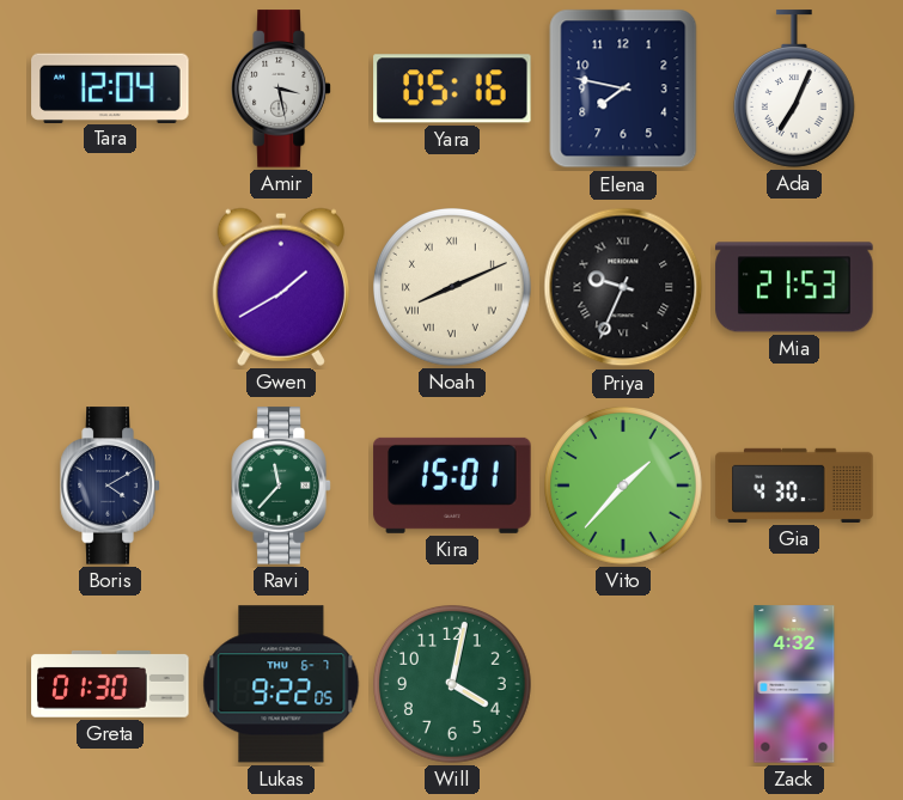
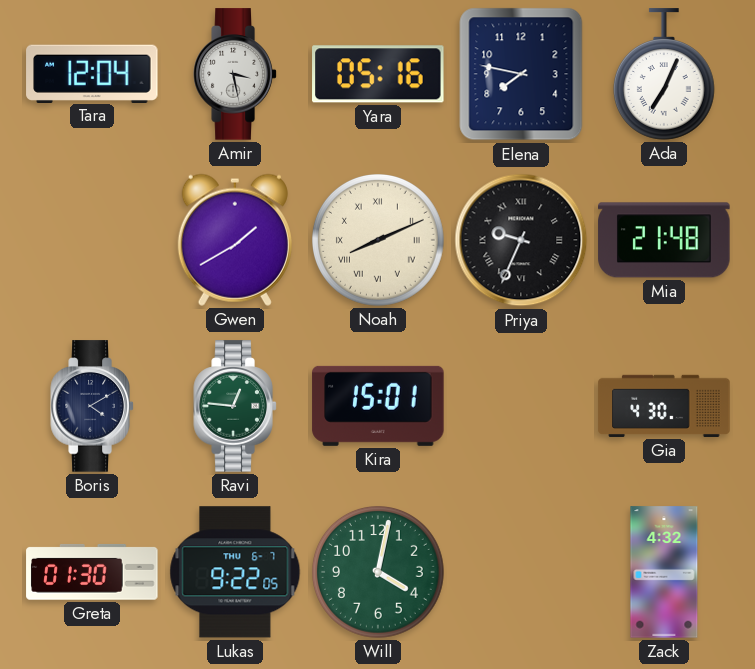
Mia: 21:53 -> 21:48 (664, 240)
Ravi: 11:37 -> 12:46 (235, 406)
Vito: 1:37 -> none (624, 487)
